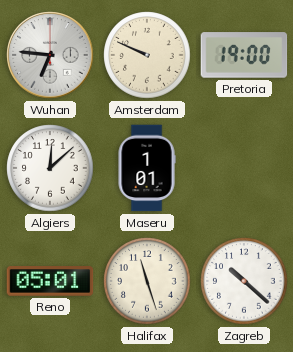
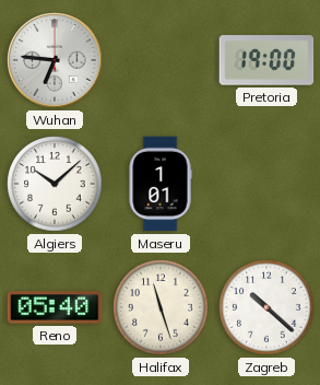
Amsterdam: 9:49 -> none (147, 55)
Algiers: 12:08 -> 10:08 (55, 184)
Reno: 05:01 -> 05:40 (55, 307)
